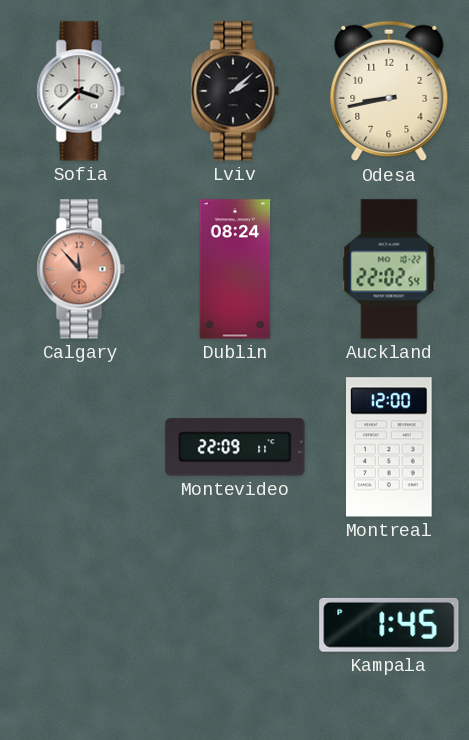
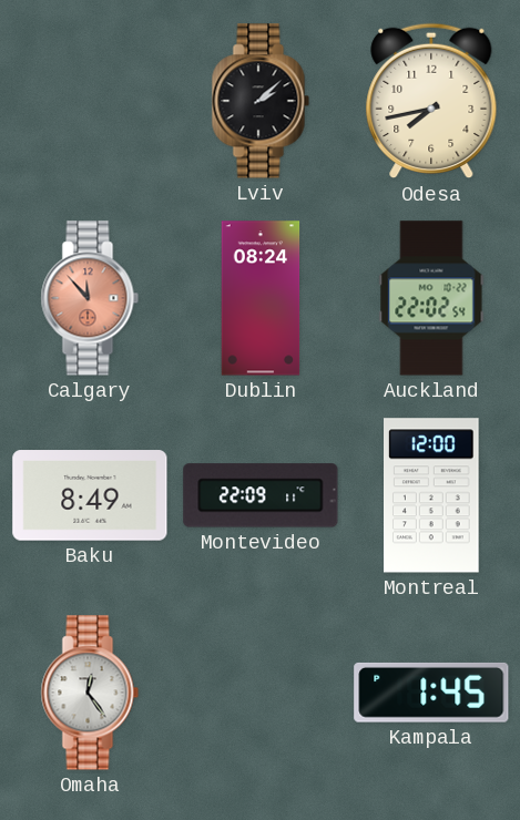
Sofia: 3:38 -> none (81, 91)
Odesa: 8:43 -> 7:43 (431, 101)
Baku: none -> 8:49 (90, 495)
Omaha: none -> 12:24 (90, 693)
